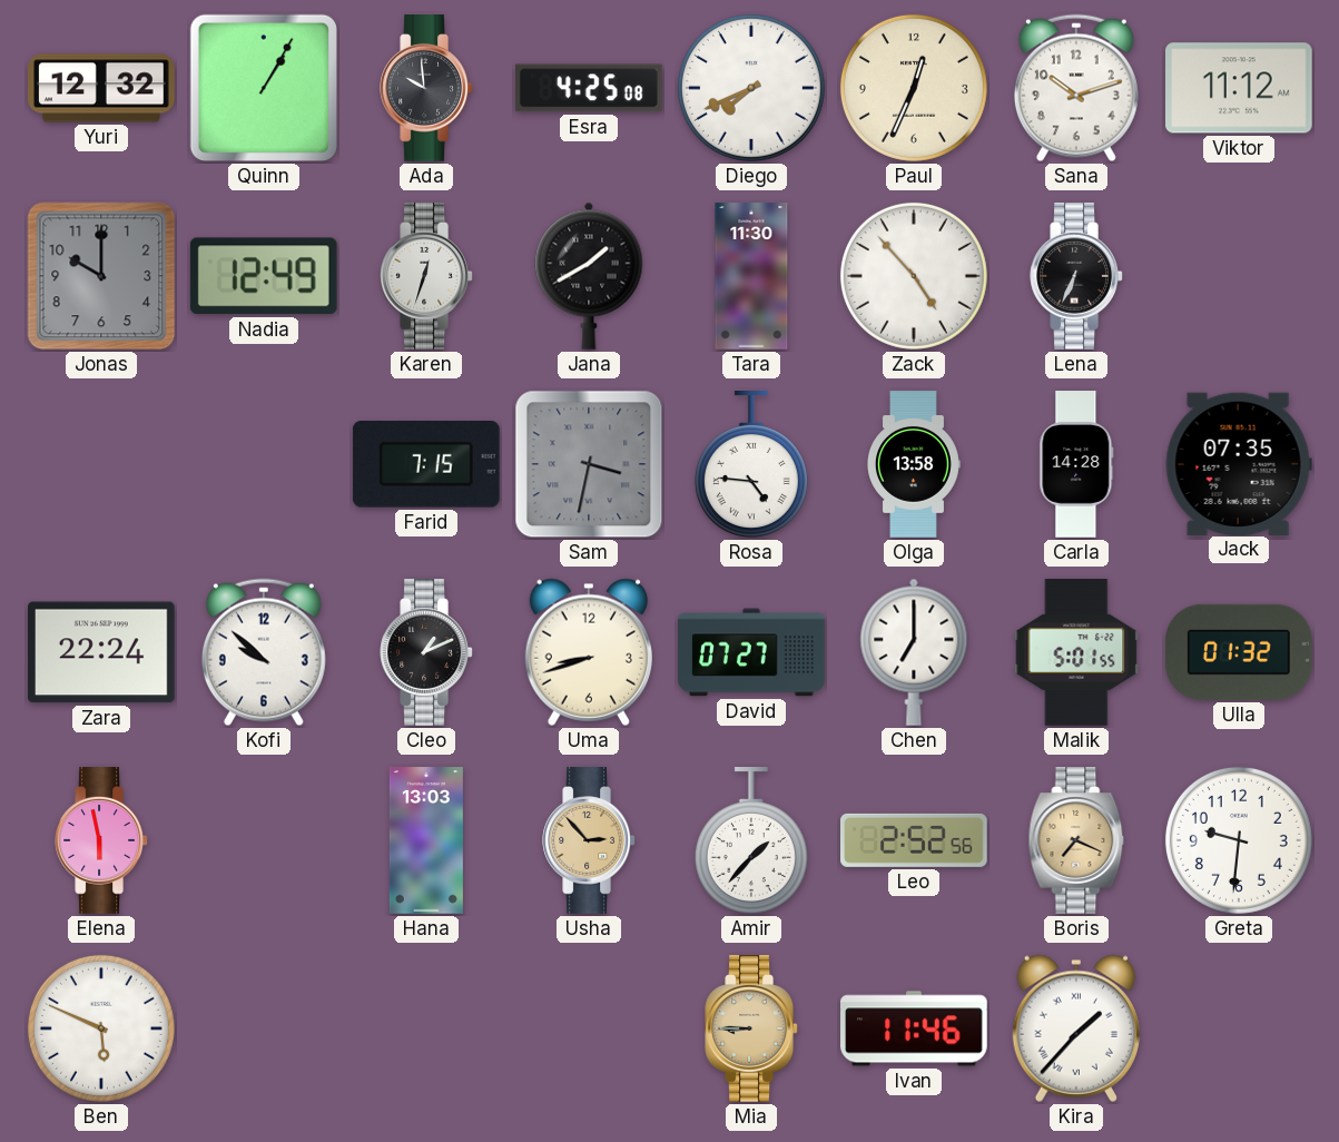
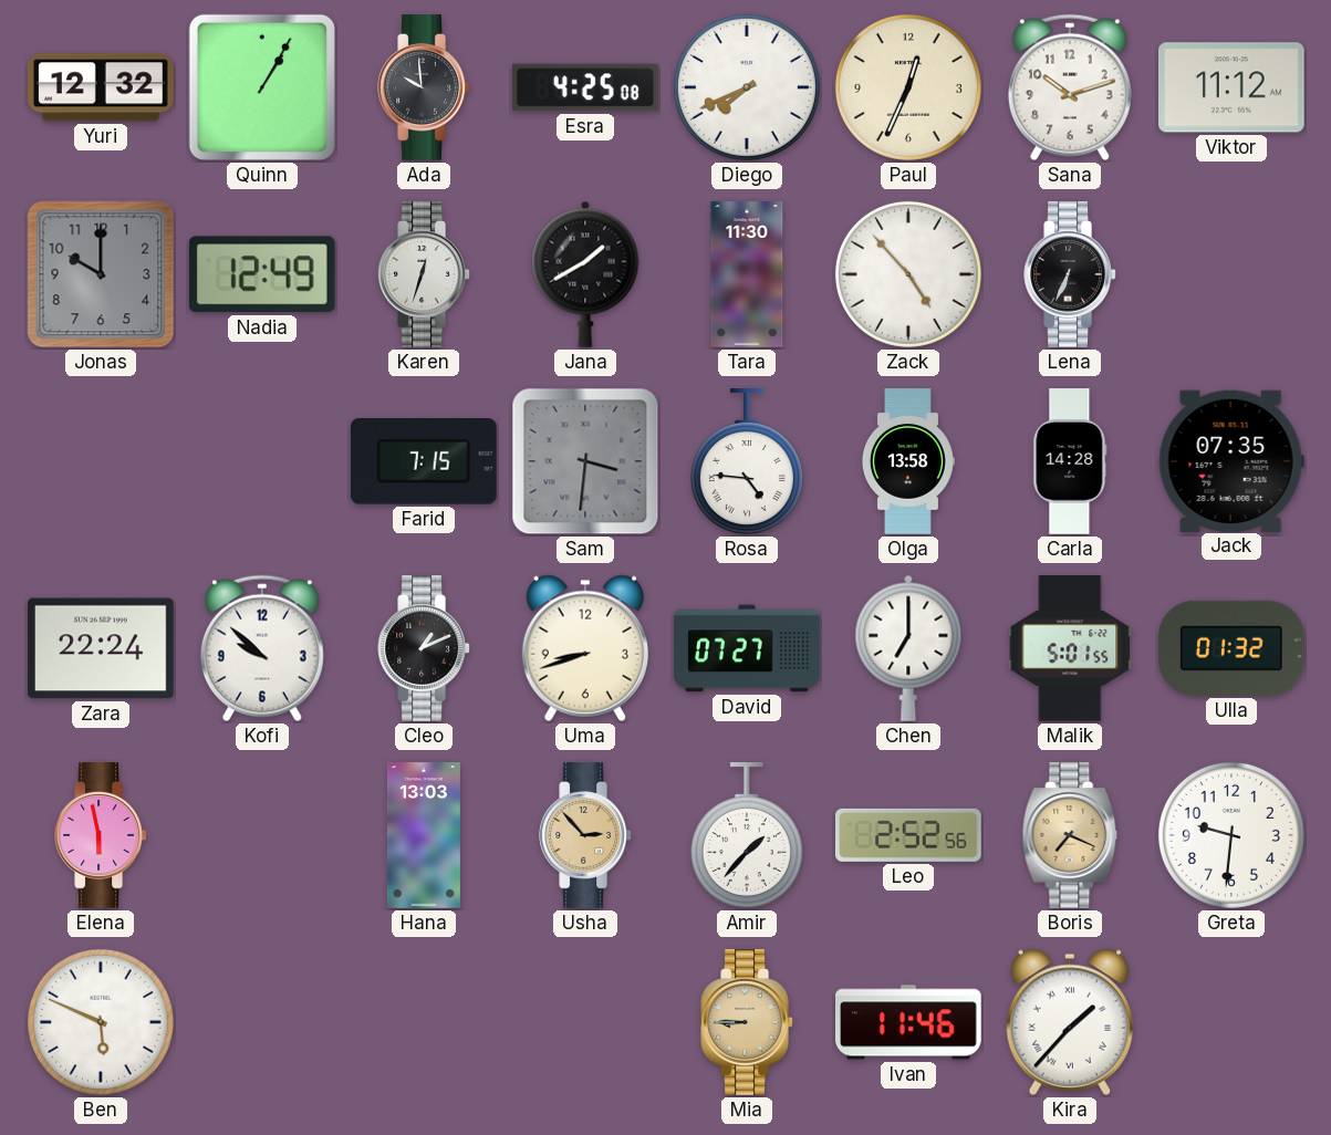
Sam: 3:32 -> 3:31 (585, 461)
